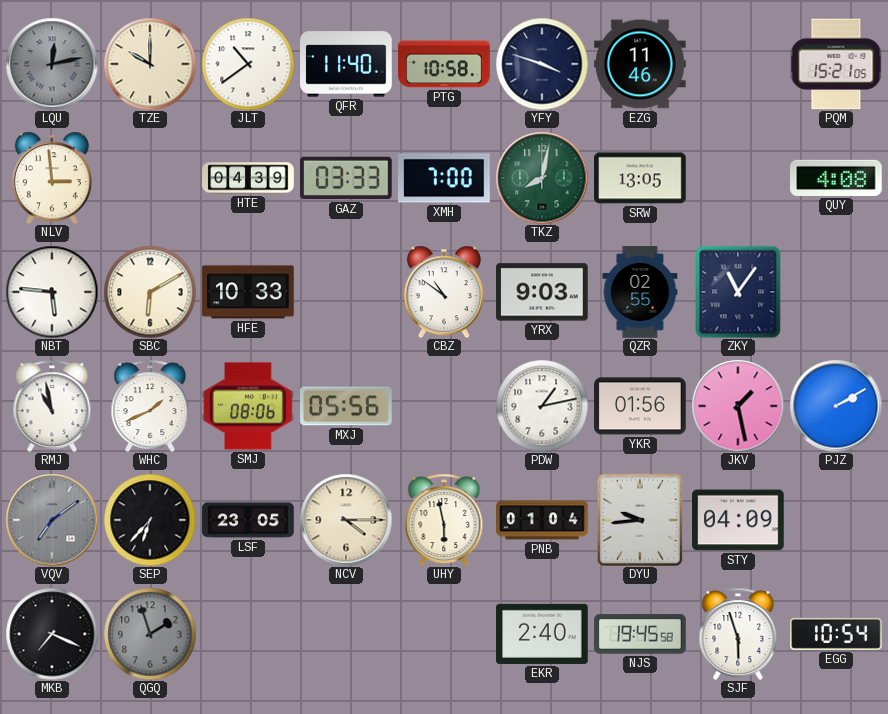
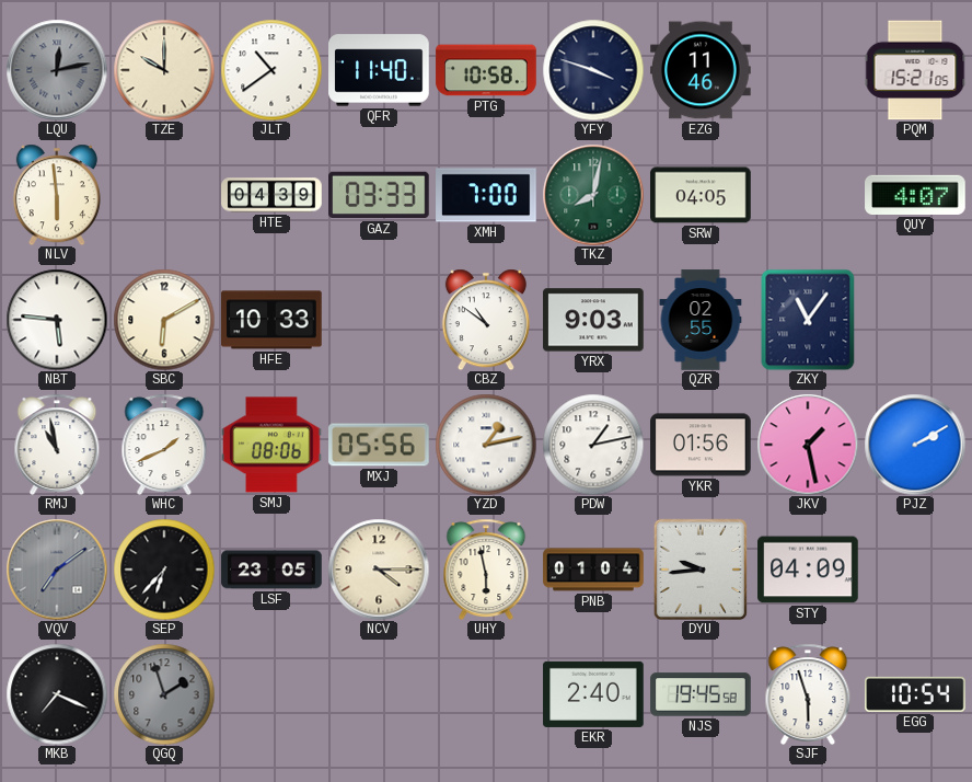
NLV: 2:59 -> 5:59 (57, 195)
SRW: 13:05 -> 04:05 (701, 195)
QUY: 4:08 -> 4:07 (915, 195)
YZD: none -> 1:13 (486, 445)
